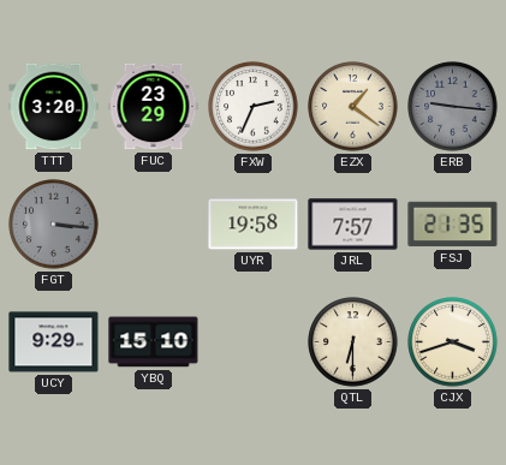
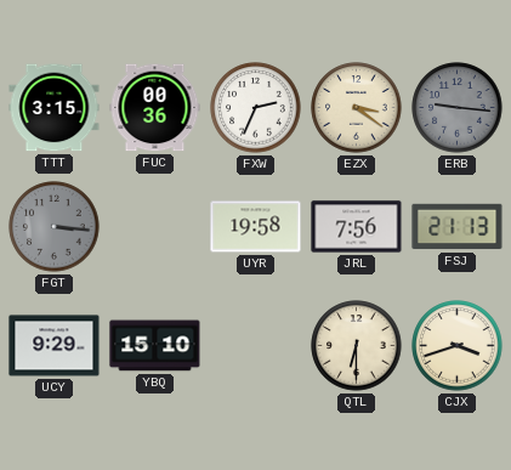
TTT: 3:20 -> 3:15 (55, 108)
FUC: 23:29 -> 00:36 (155, 108)
EZX: 1:21 -> 3:21 (357, 108)
JRL: 7:57 -> 7:56 (357, 227)
FSJ: 21:35 -> 21:13 (458, 227)
